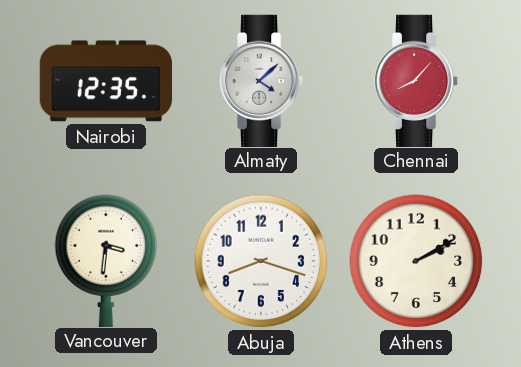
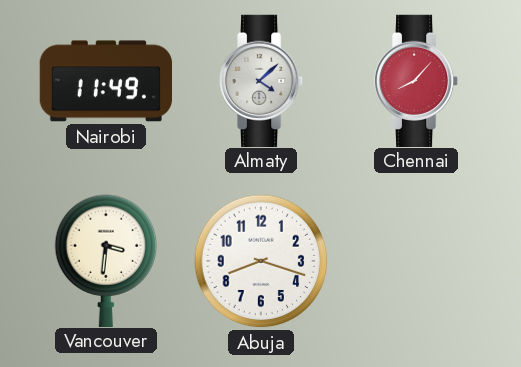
Nairobi: 12:35 -> 11:49 (105, 81)
Athens: 2:10 -> none (416, 261)
